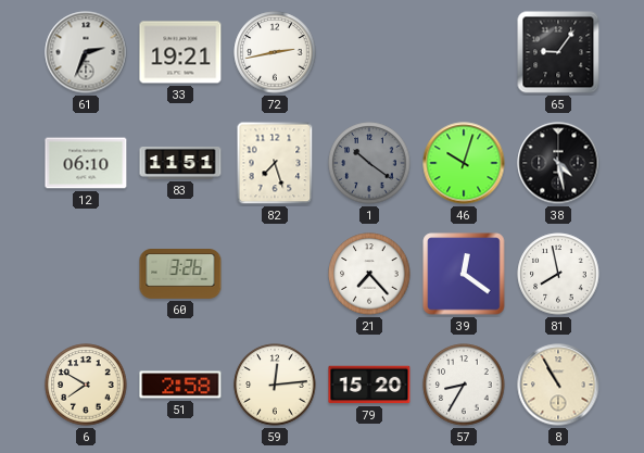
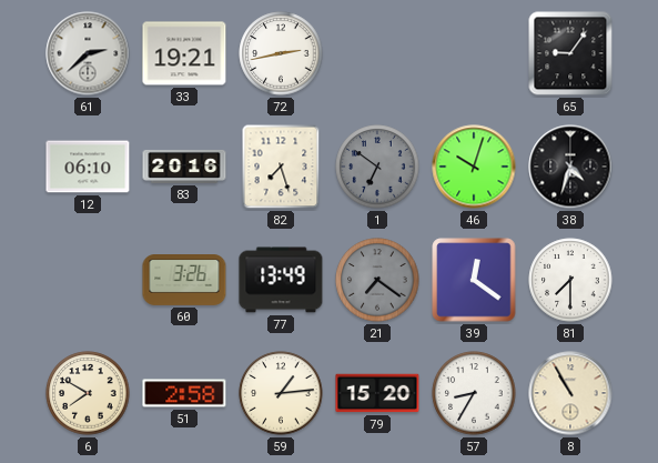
61: 2:34 -> 2:38 (88, 53)
83: 11:51 -> 20:16 (184, 167)
1: 10:21 -> 6:51 (377, 167)
38: 4:28 -> 4:33 (570, 167)
77: none -> 13:49 (281, 280)
21: 7:23 -> 7:21 (377, 280)
21 dial: white -> grey (377, 280)
81: 7:58 -> 7:30 (570, 280)
59: 12:14 -> 1:14 (281, 393)
